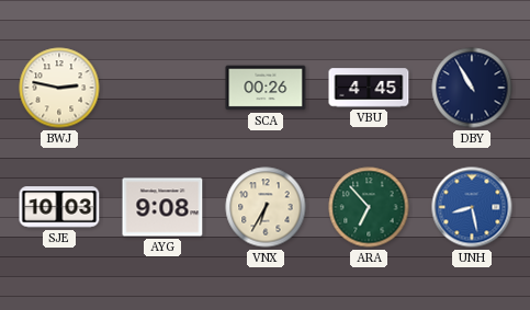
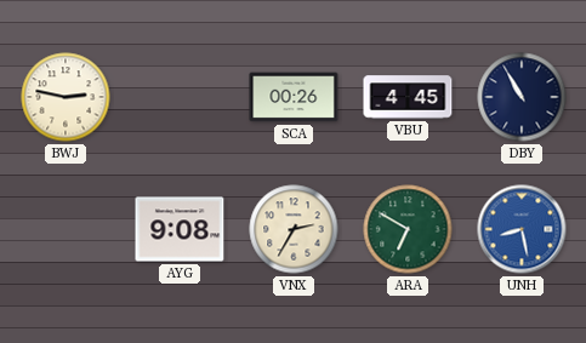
SJE: 10:03 -> none (59, 207)
VNX: 6:35 -> 2:35 (294, 229)
ARA: 6:53 -> 6:50 (408, 229)
